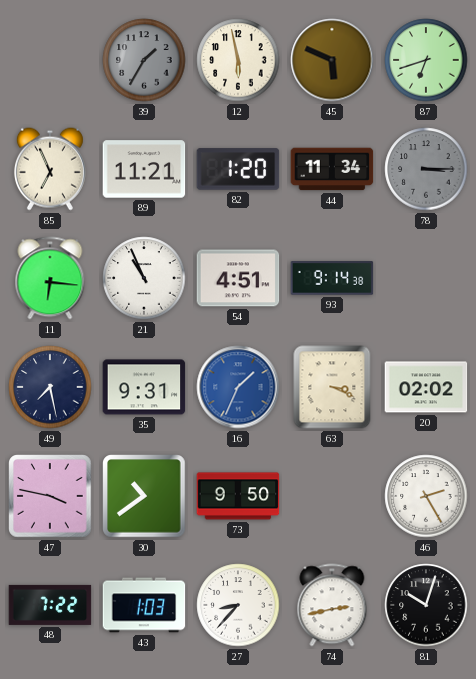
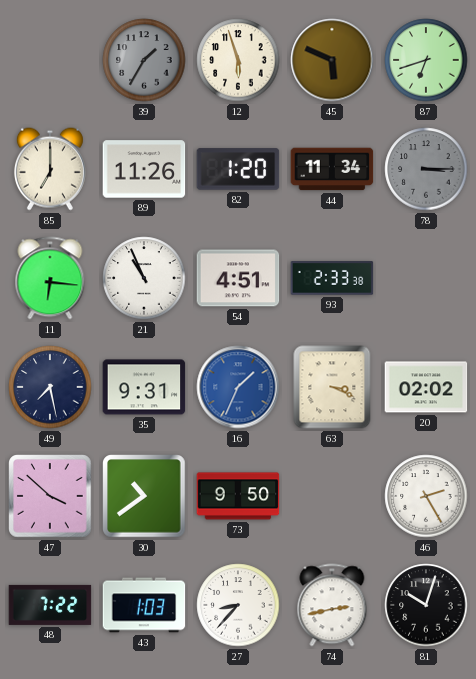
12: 5:58 -> 5:57 (238, 60)
85: 6:56 -> 7:00 (50, 169)
89: 11:21 -> 11:26 (144, 169)
93: 9:14 -> 2:33 (332, 278)
47: 3:47 -> 3:52 (50, 496)
